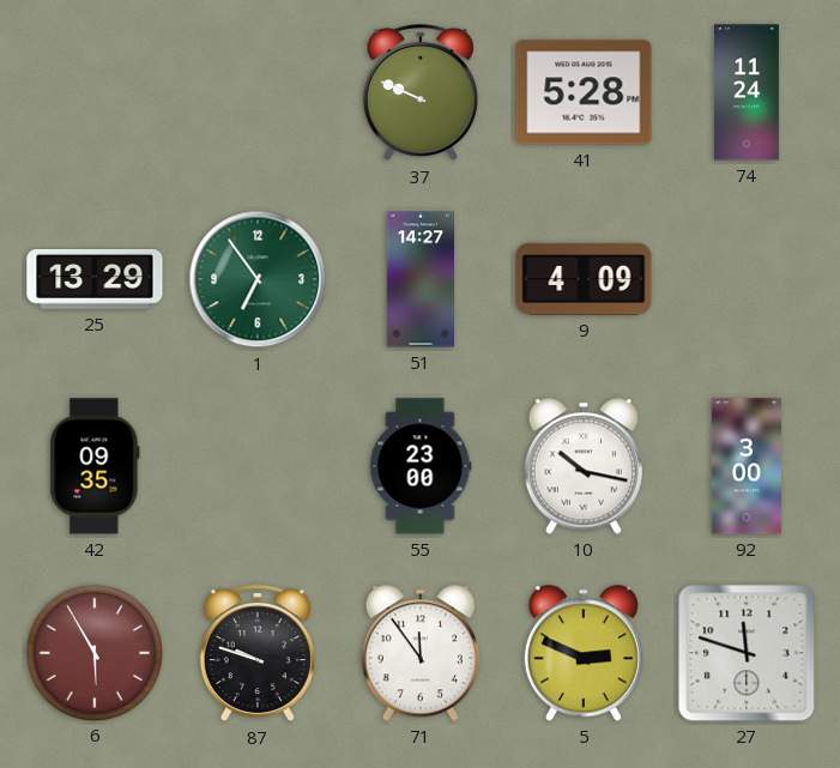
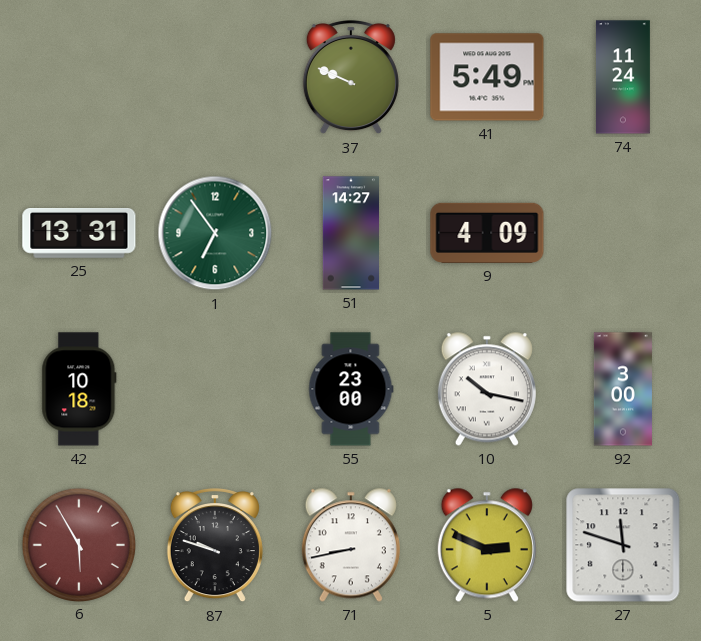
41: 5:28 -> 5:49 (487, 77)
25: 13:29 -> 13:31 (79, 234)
42: 09:35 -> 10:18 (79, 389)
71: 11:54 -> 8:43 (351, 545)
